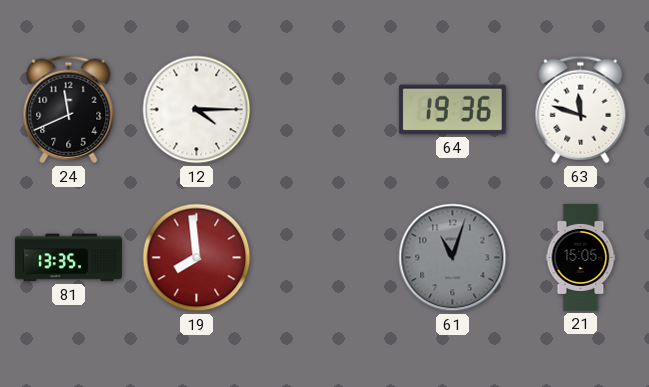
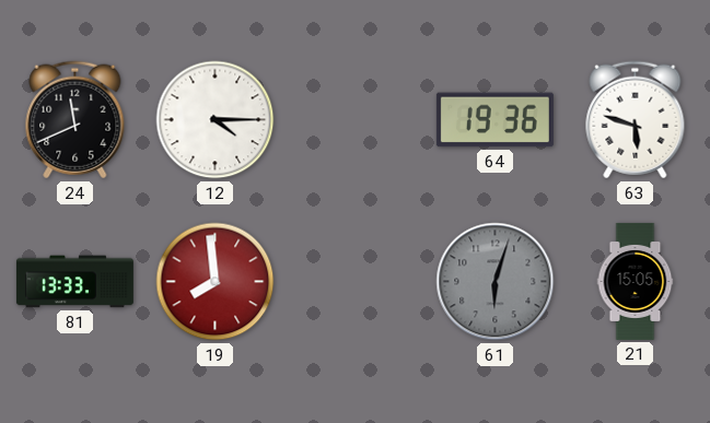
63: 11:48 -> 5:48 (636, 120)
81: 13:35 -> 13:33 (74, 282)
61: 11:03 -> 6:03 (496, 282)
